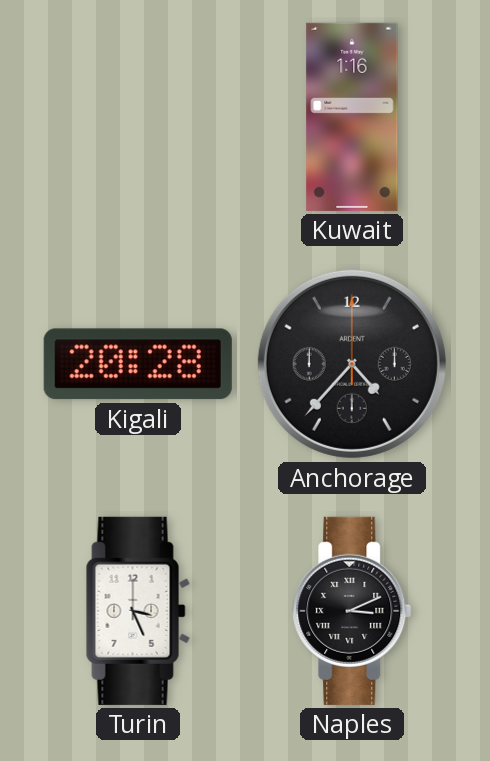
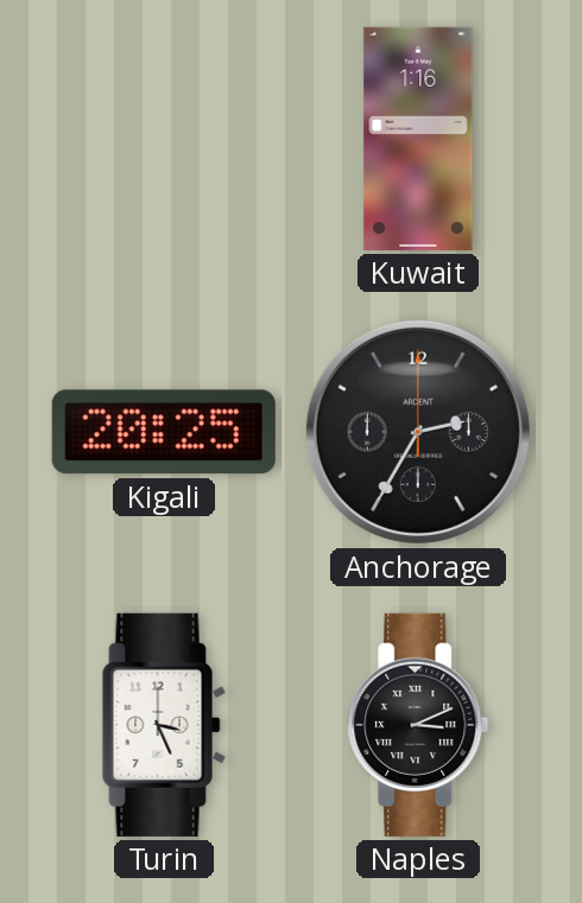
Kigali: 20:28 -> 20:25 (164, 432)
Anchorage: 4:37 -> 2:35 (418, 432)
